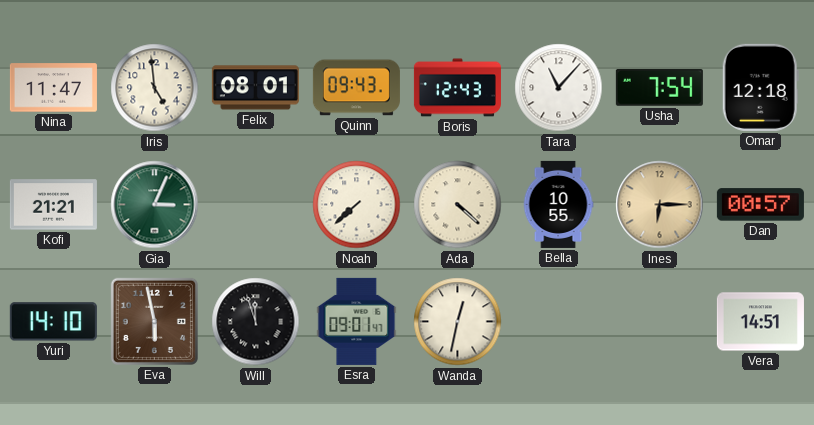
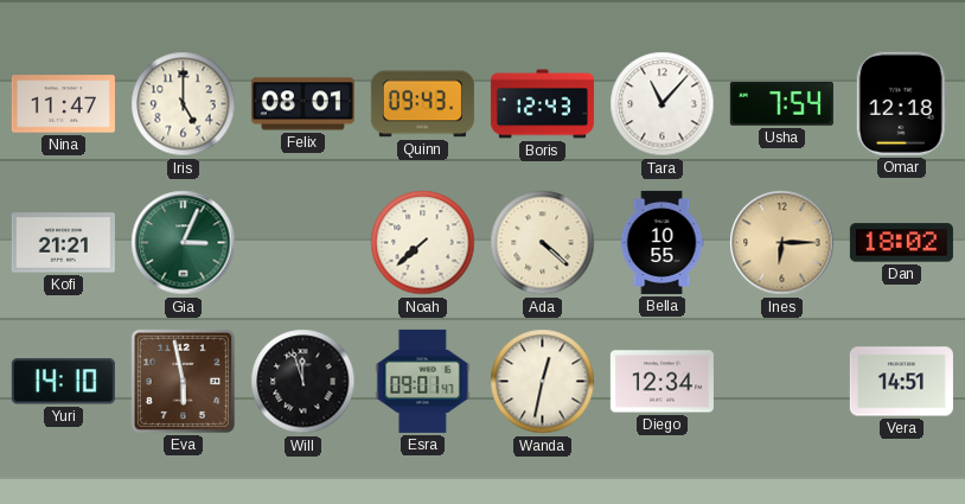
Iris: 4:59 -> 5:00 (184, 104)
Dan: 00:57 -> 18:02 (901, 243)
Diego: none -> 12:34 (662, 382)
